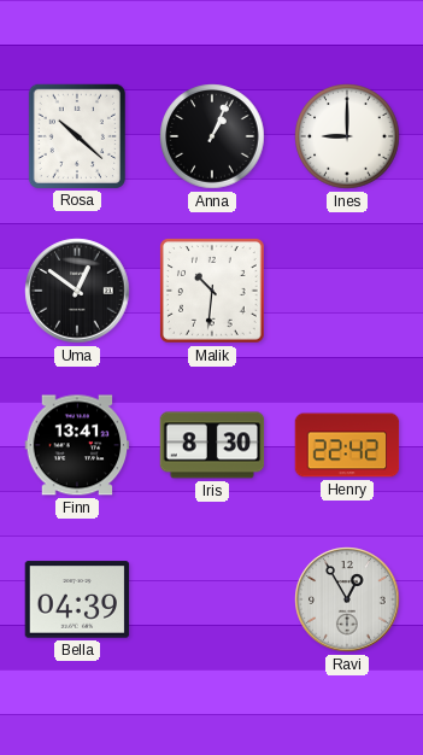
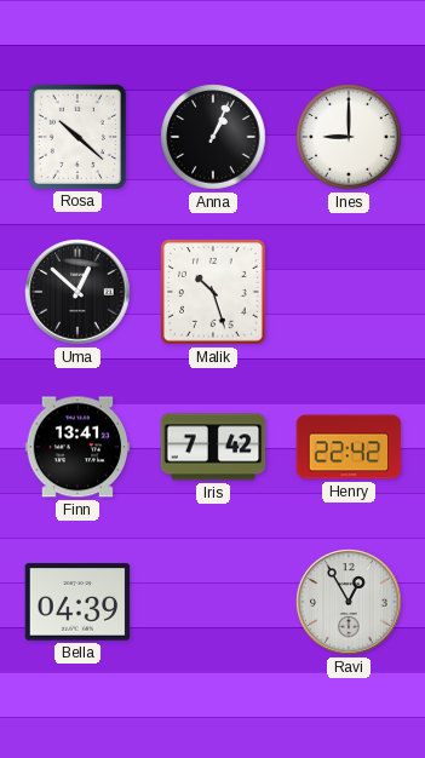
Uma: 12:51 -> 12:52 (77, 292)
Malik: 10:31 -> 10:27 (214, 293)
Iris: 8:30 -> 7:42 (213, 447)
